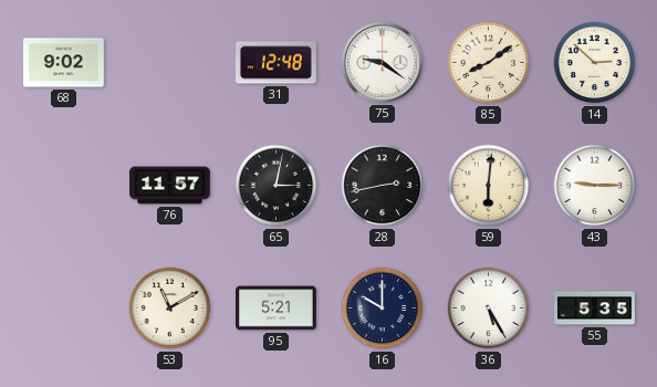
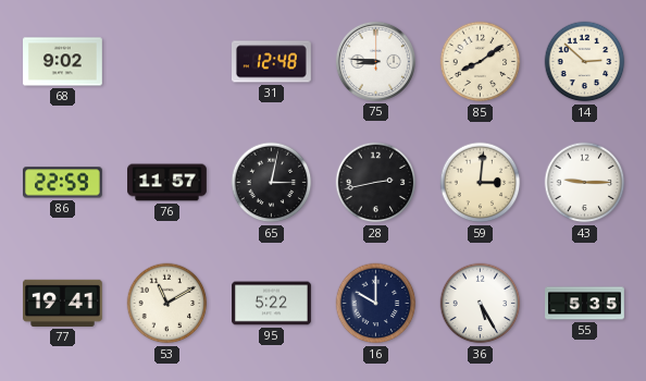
75: 9:21 -> 8:46 (375, 61)
86: none -> 22:59 (63, 183)
59: 6:01 -> 3:01 (481, 183)
77: none -> 19:41 (63, 303)
95: 5:21 -> 5:22 (272, 304)
